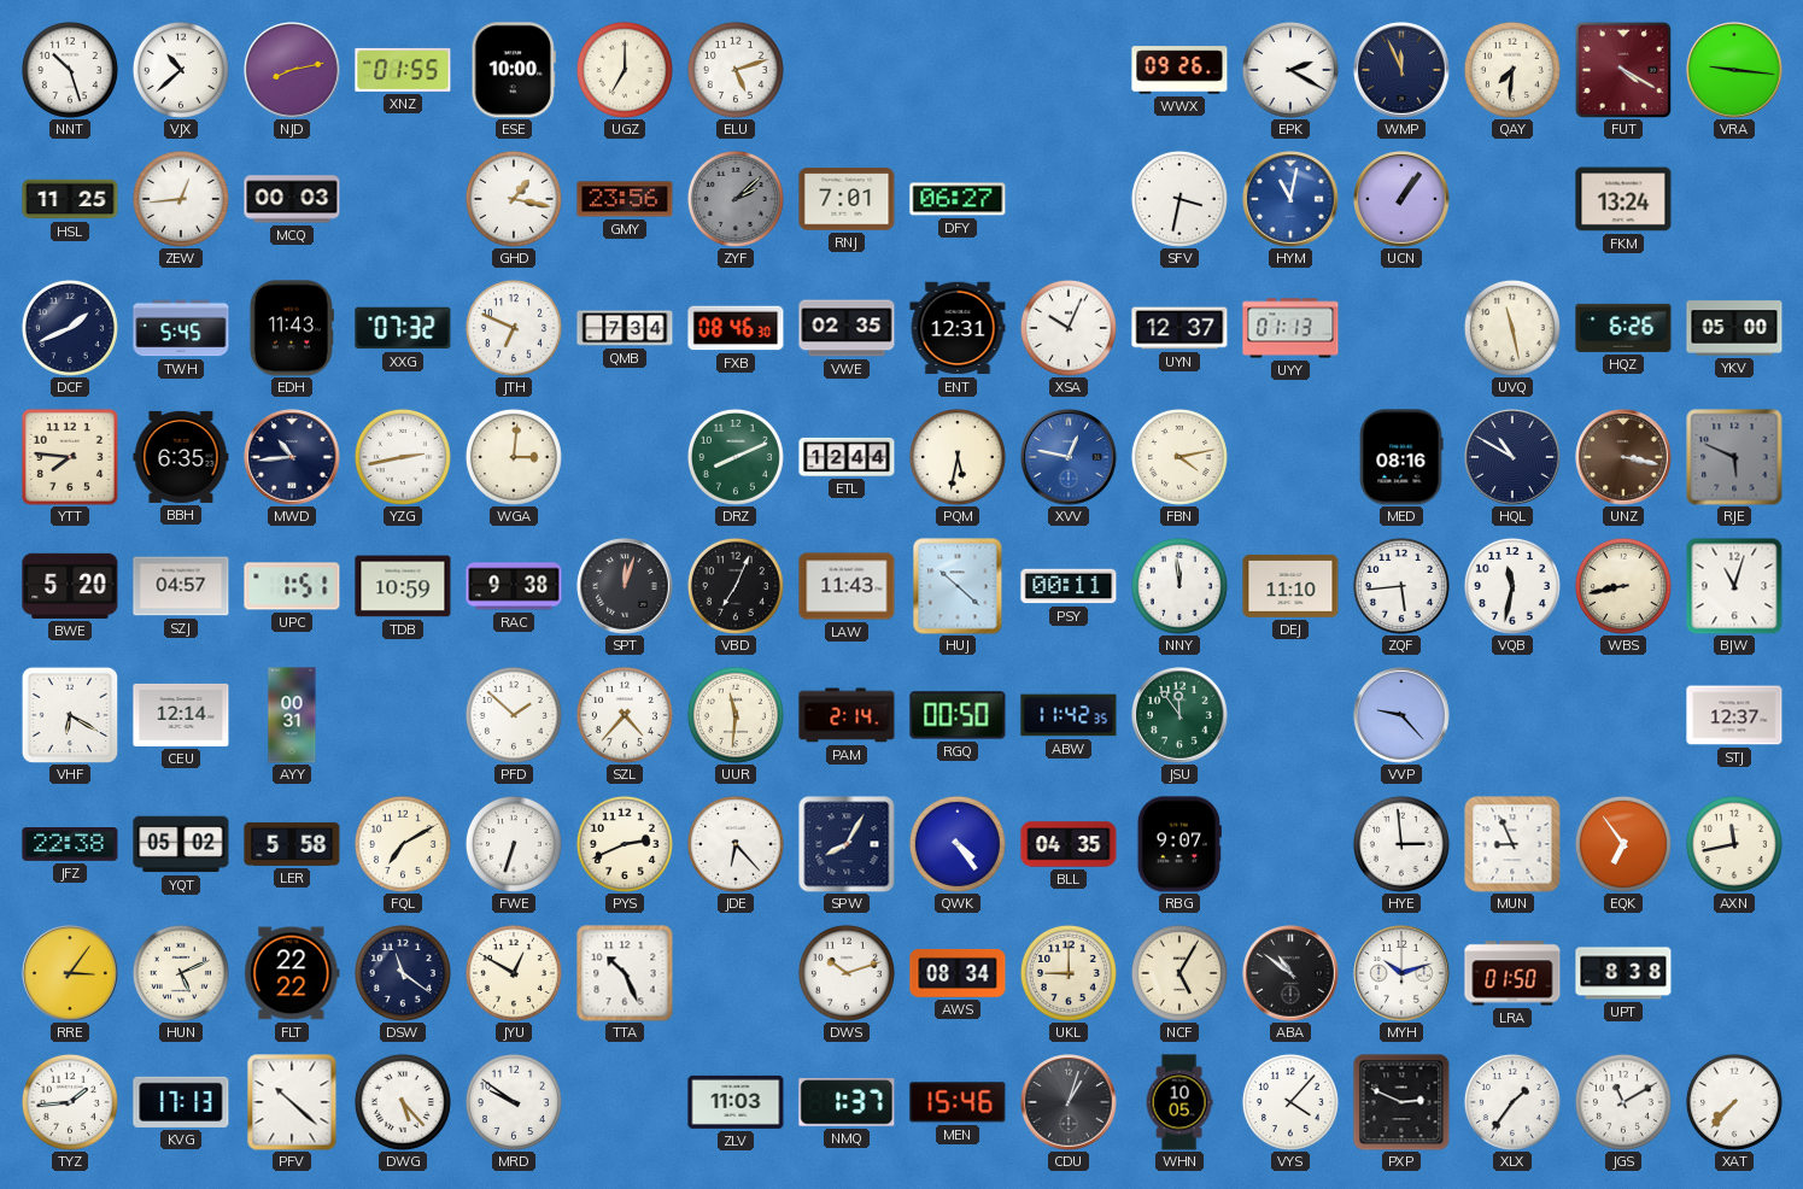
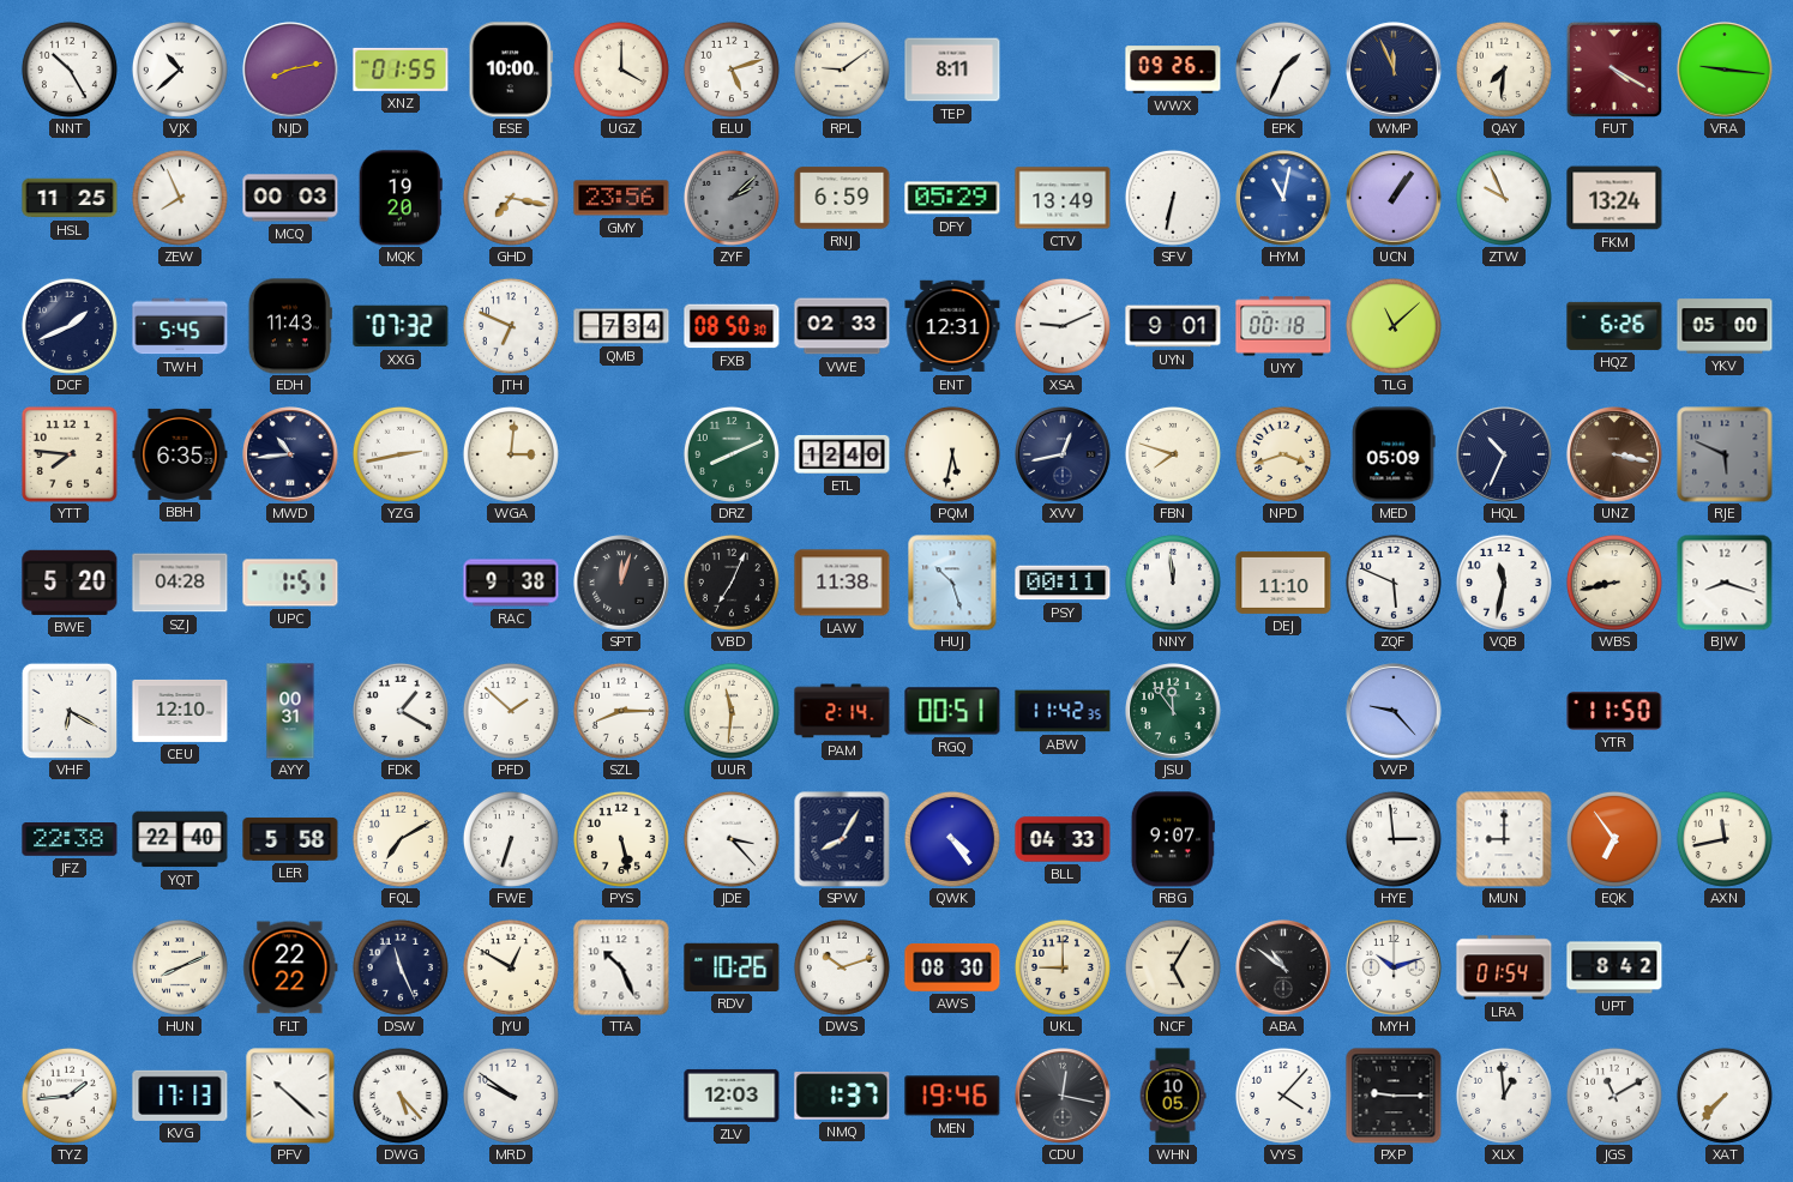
NNT: 10:27 -> 10:25 (70, 70)
UGZ: 7:00 -> 4:00 (621, 70)
RPL: none -> 9:09 (842, 70)
TEP: none -> 8:11 (952, 70)
EPK: 2:20 -> 1:34 (1283, 70)
ZEW: 12:44 -> 7:56 (180, 198)
MQK: none -> 19:20 (401, 198)
GHD: 1:17 -> 7:17 (511, 198)
RNJ: 7:01 -> 6:59 (842, 198)
DFY: 06:27 -> 05:29 (952, 198)
CTV: none -> 13:49 (1063, 198)
SFV: 3:32 -> 6:32 (1173, 198)
ZTW: none -> 9:56 (1504, 198)
FXB: 08:46 -> 08:50 (732, 326)
VWE: 02:35 -> 02:33 (842, 326)
XSA: 10:04 -> 9:11 (1063, 326)
UYN: 12:37 -> 9:01 (1173, 326)
UYY: 01:13 -> 00:18 (1283, 326)
TLG: none -> 11:08 (1394, 326)
UVQ: 11:28 -> none (1512, 328)
ETL: 12:44 -> 12:40 (842, 454)
XVV: 12:47 -> 12:43 (1063, 454)
XVV dial: blue -> navy (1063, 454)
FBN: 4:13 -> 7:48 (1173, 454)
NPD: none -> 3:42 (1283, 454)
MED: 08:16 -> 05:09 (1394, 454)
HQL: 10:50 -> 10:34 (1504, 454)
SZJ: 04:57 -> 04:28 (180, 583)
TDB: 10:59 -> none (403, 586)
LAW: 11:43 -> 11:38 (842, 583)
HUJ: 10:22 -> 10:27 (952, 583)
ZQF: 5:44 -> 5:49 (1394, 583)
BJW: 11:03 -> 8:18 (1725, 583)
CEU: 12:14 -> 12:10 (180, 711)
FDK: none -> 1:20 (401, 711)
SZL: 4:37 -> 8:15 (621, 711)
RGQ: 00:50 -> 00:51 (952, 711)
YTR: none -> 11:50 (1614, 711)
STJ: 12:37 -> none (1734, 715)
YQT: 05:02 -> 22:40 (180, 839)
PYS: 2:41 -> 5:28 (621, 839)
JDE: 6:23 -> 3:23 (732, 839)
BLL: 04:35 -> 04:33 (1063, 839)
MUN: 8:56 -> 9:00 (1504, 839)
RRE: 3:06 -> none (70, 973)
HUN: 5:11 -> 8:11 (180, 967)
DSW: 11:21 -> 11:26 (401, 967)
RDV: none -> 10:26 (732, 967)
AWS: 08:34 -> 08:30 (952, 967)
LRA: 01:50 -> 01:54 (1504, 967)
UPT: 8:38 -> 8:42 (1614, 967)
ZLV: 11:03 -> 12:03 (732, 1096)
MEN: 15:46 -> 19:46 (952, 1096)
CDU: 1:03 -> 12:17 (1063, 1096)
PXP: 2:49 -> 9:15 (1394, 1096)
XLX: 1:36 -> 12:59 (1504, 1096)
